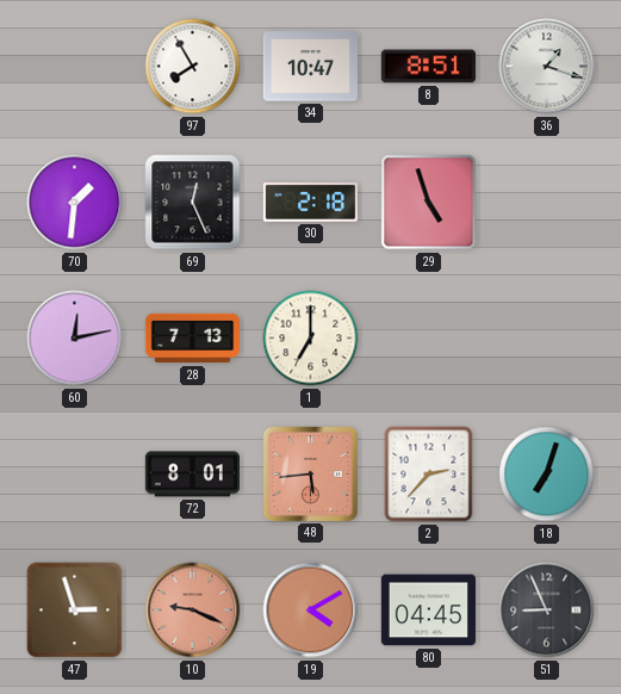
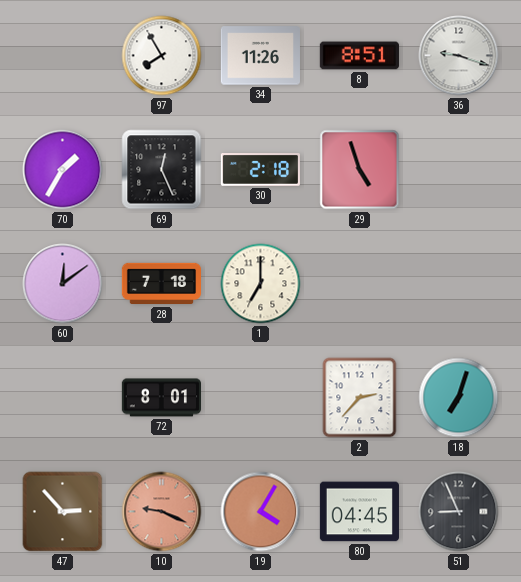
34: 10:47 -> 11:26 (260, 56)
36: 1:18 -> 9:18 (459, 56)
70: 1:31 -> 1:35 (63, 170)
60: 12:13 -> 12:09 (63, 284)
28: 7:13 -> 7:18 (161, 284)
48: 5:44 -> none (310, 473)
47: 2:57 -> 2:53 (63, 512)
19: 4:10 -> 4:05 (261, 512)
